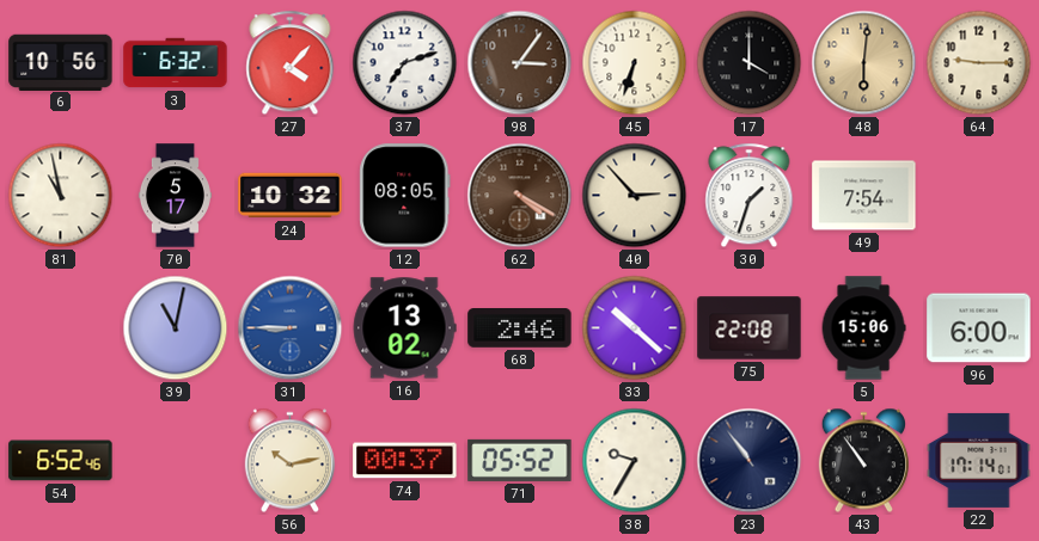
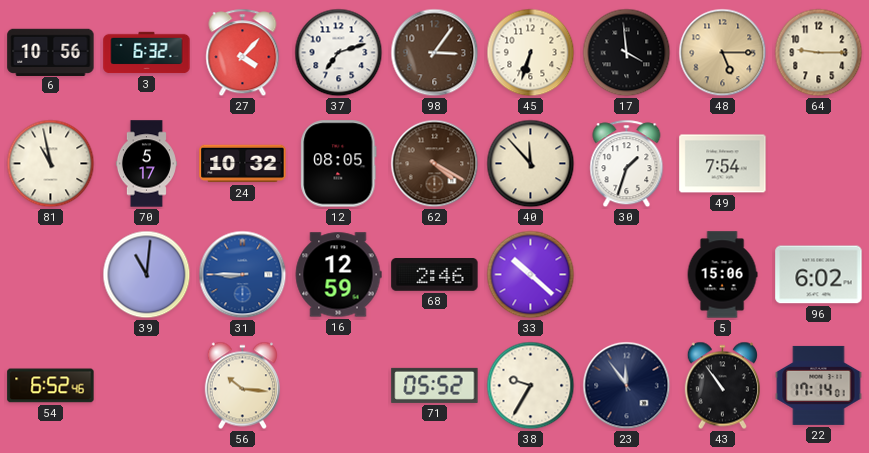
17: 4:00 -> 3:59 (627, 53)
48: 6:01 -> 5:15 (723, 53)
40: 2:53 -> 11:53 (531, 164)
39: 11:02 -> 11:01 (147, 275)
16: 13:02 -> 12:59 (338, 275)
75: 22:08 -> none (750, 328)
96: 6:00 -> 6:02 (819, 275)
56: 10:13 -> 10:16 (242, 386)
74: 00:37 -> none (405, 461)
23: 10:54 -> 11:54 (627, 386)
